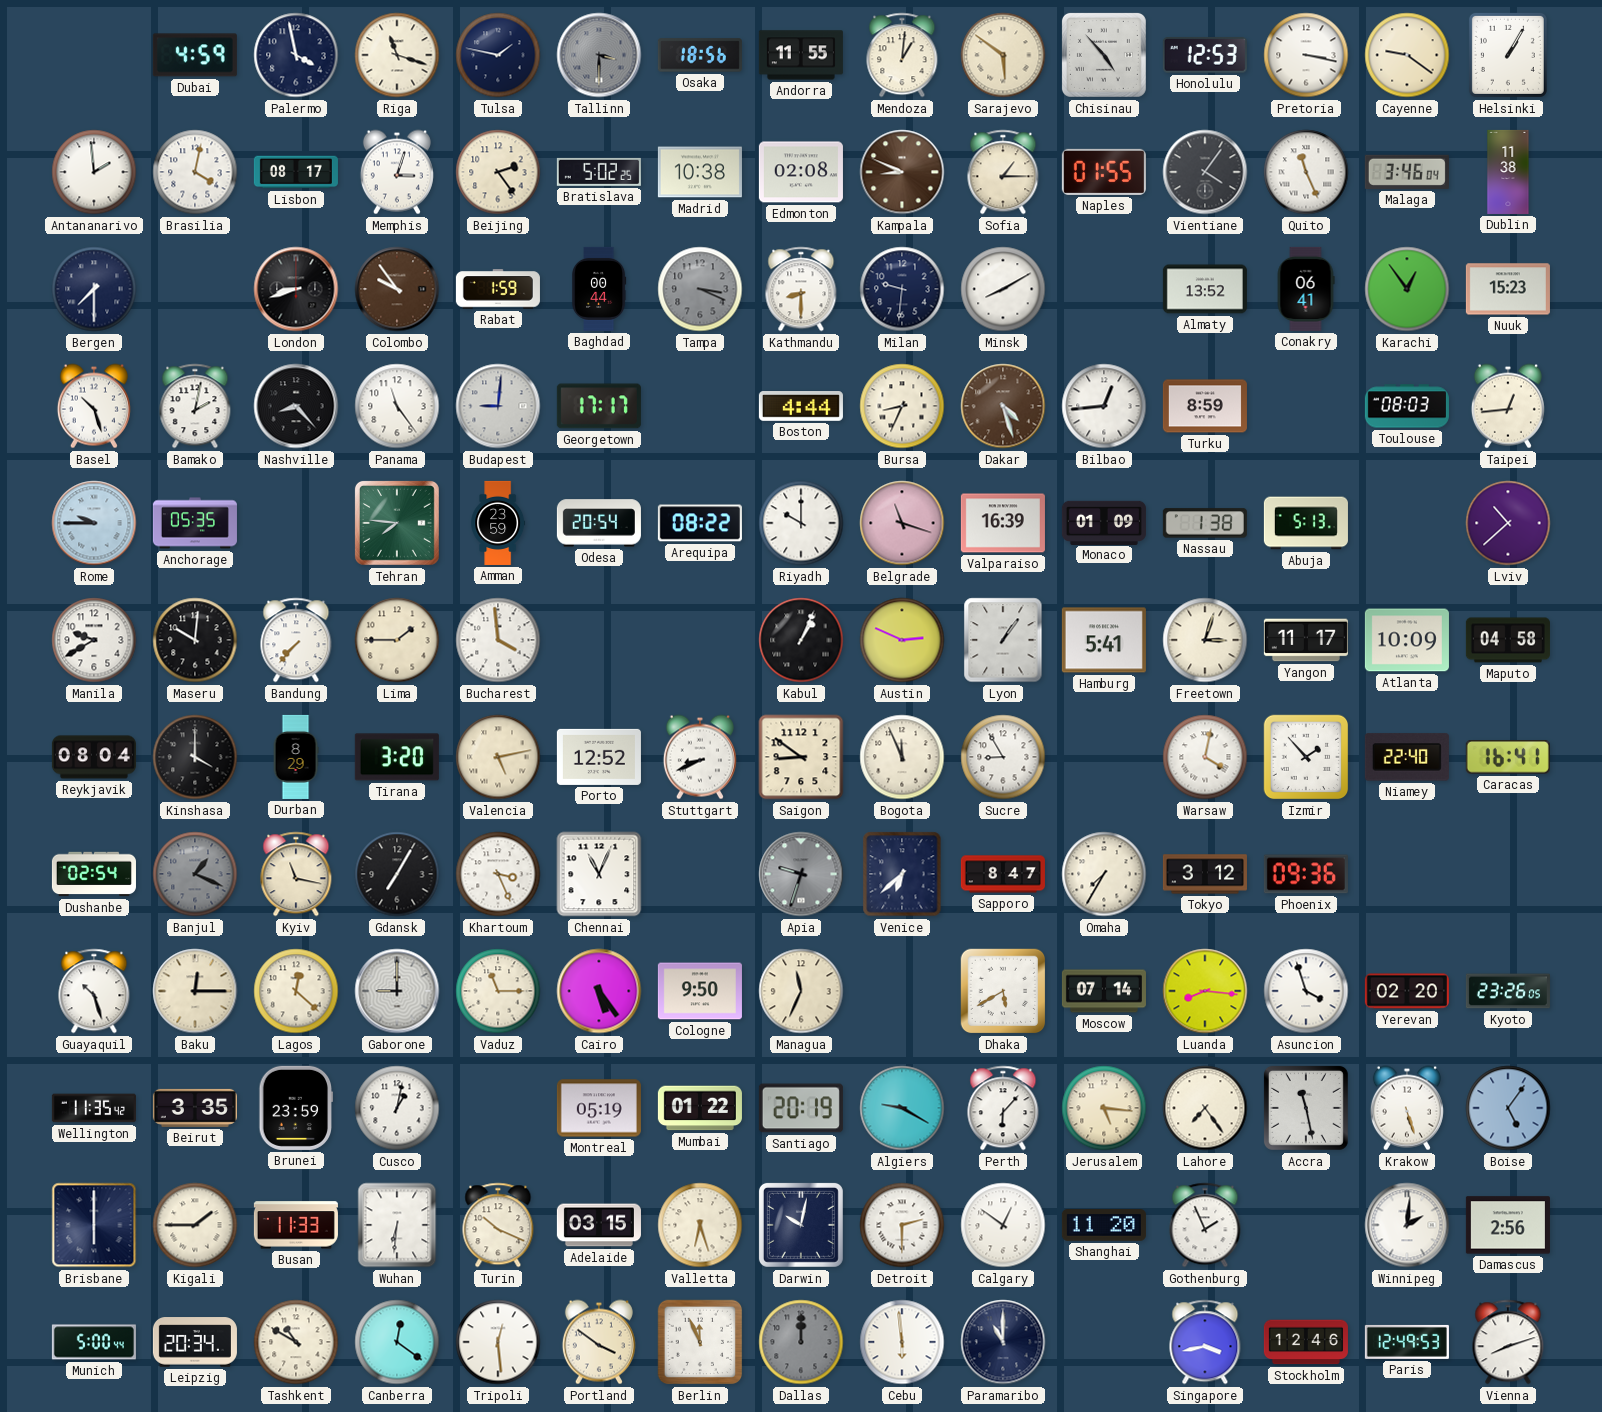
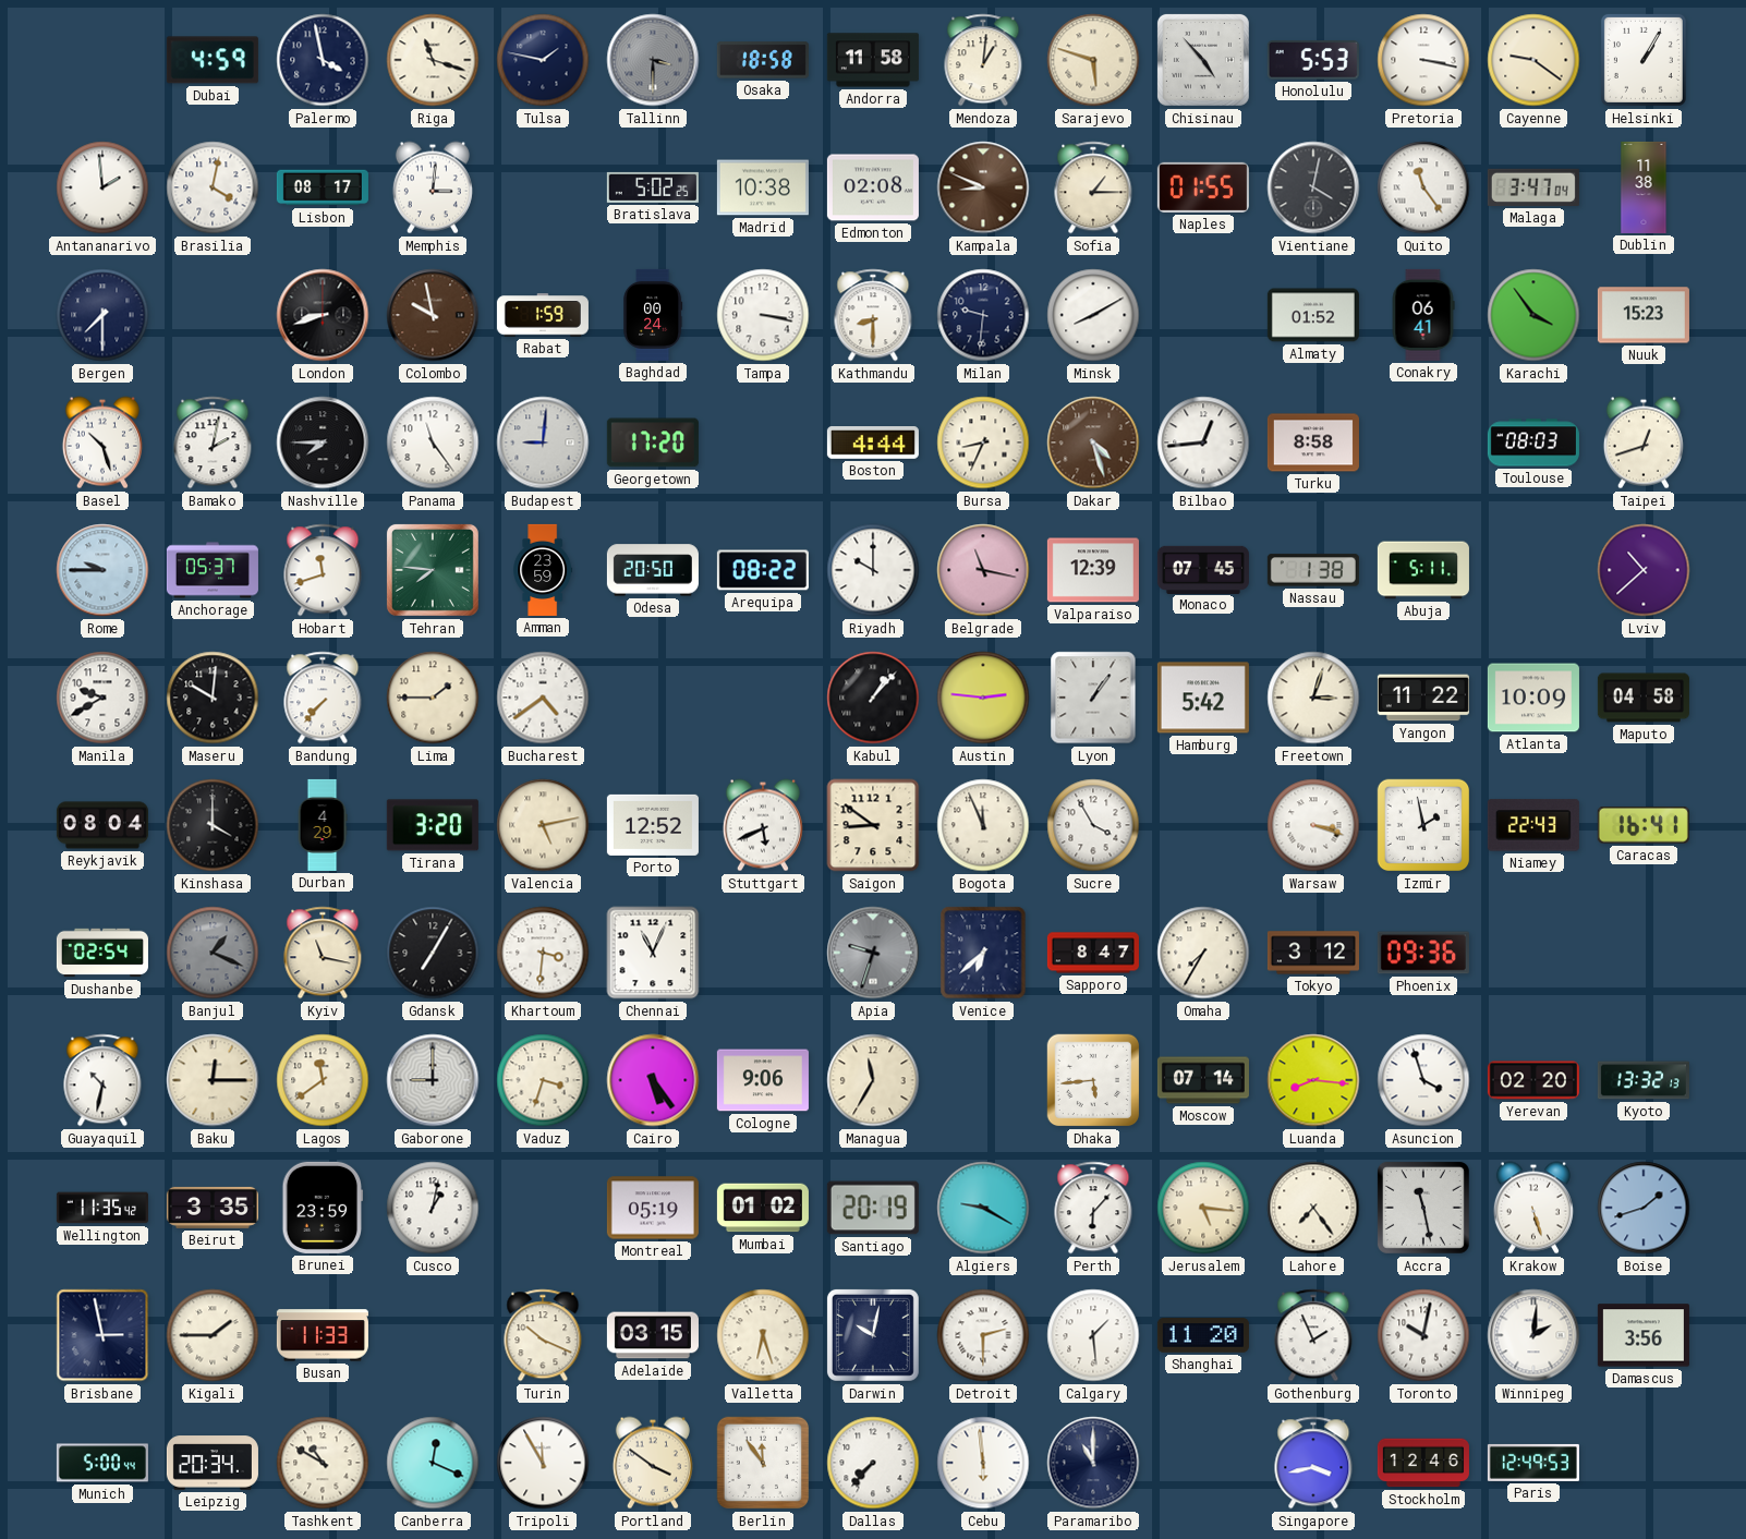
Osaka: 18:56 -> 18:58 (763, 60)
Andorra: 11:55 -> 11:58 (873, 60)
Sarajevo: 5:51 -> 5:48 (1093, 60)
Honolulu: 12:53 -> 5:53 (1313, 60)
Memphis: 3:03 -> 3:01 (433, 187)
Beijing: 2:24 -> none (498, 172)
Vientiane: 4:06 -> 4:02 (1313, 187)
Quito: 11:26 -> 11:24 (1423, 187)
Malaga: 3:46 -> 3:47 (1533, 187)
Colombo: 9:54 -> 9:58 (433, 315)
Baghdad: 00:44 -> 00:24 (653, 315)
Tampa: 3:19 -> 3:17 (763, 315)
Tampa dial: grey -> white (763, 315)
Almaty: 13:52 -> 01:52 (1313, 315)
Karachi: 12:54 -> 3:54 (1533, 315)
Nashville: 8:23 -> 7:45 (323, 443)
Georgetown: 17:17 -> 17:20 (653, 443)
Turku: 8:59 -> 8:58 (1313, 443)
Taipei: 12:44 -> 12:42 (1644, 443)
Anchorage: 05:35 -> 05:37 (213, 570)
Hobart: none -> 11:42 (323, 570)
Odesa: 20:54 -> 20:50 (653, 570)
Belgrade: 11:18 -> 11:17 (983, 570)
Valparaiso: 16:39 -> 12:39 (1093, 570)
Monaco: 01:09 -> 07:45 (1203, 569)
Abuja: 5:13 -> 5:11 (1423, 570)
Bucharest: 3:59 -> 4:39 (543, 698)
Kabul: 1:04 -> 1:07 (873, 698)
Austin: 2:49 -> 2:46 (983, 698)
Hamburg: 5:41 -> 5:42 (1203, 698)
Yangon: 11:17 -> 11:22 (1423, 698)
Durban: 8:29 -> 4:29 (323, 825)
Stuttgart: 8:41 -> 5:41 (763, 825)
Sucre: 8:55 -> 3:55 (1093, 825)
Warsaw: 4:02 -> 3:18 (1313, 825)
Izmir: 1:53 -> 1:58 (1423, 825)
Niamey: 22:40 -> 22:43 (1533, 825)
Khartoum: 3:26 -> 3:31 (543, 953)
Guayaquil: 10:27 -> 10:32 (102, 1080)
Lagos: 12:22 -> 11:39 (323, 1080)
Vaduz: 11:15 -> 3:33 (543, 1080)
Cologne: 9:50 -> 9:06 (763, 1080)
Managua: 11:34 -> 11:35 (873, 1080)
Dhaka: 5:40 -> 5:44 (1093, 1080)
Kyoto: 23:26 -> 13:32 (1644, 1080)
Mumbai: 01:22 -> 01:02 (763, 1208)
Boise: 5:06 -> 1:42 (1644, 1208)
Brisbane: 6:00 -> 2:58 (102, 1335)
Wuhan: 6:31 -> none (397, 1225)
Calgary: 12:51 -> 1:29 (1093, 1335)
Toronto: none -> 10:02 (1423, 1335)
Damascus: 2:56 -> 3:56 (1644, 1335)
Canberra: 12:21 -> 12:19 (433, 1463)
Tripoli: 12:29 -> 11:55 (543, 1463)
Berlin: 11:56 -> 11:54 (763, 1463)
Dallas: 12:00 -> 7:37 (873, 1463)
Dallas dial: grey -> white (873, 1463)
Vienna: 8:12 -> none (1508, 1342)
